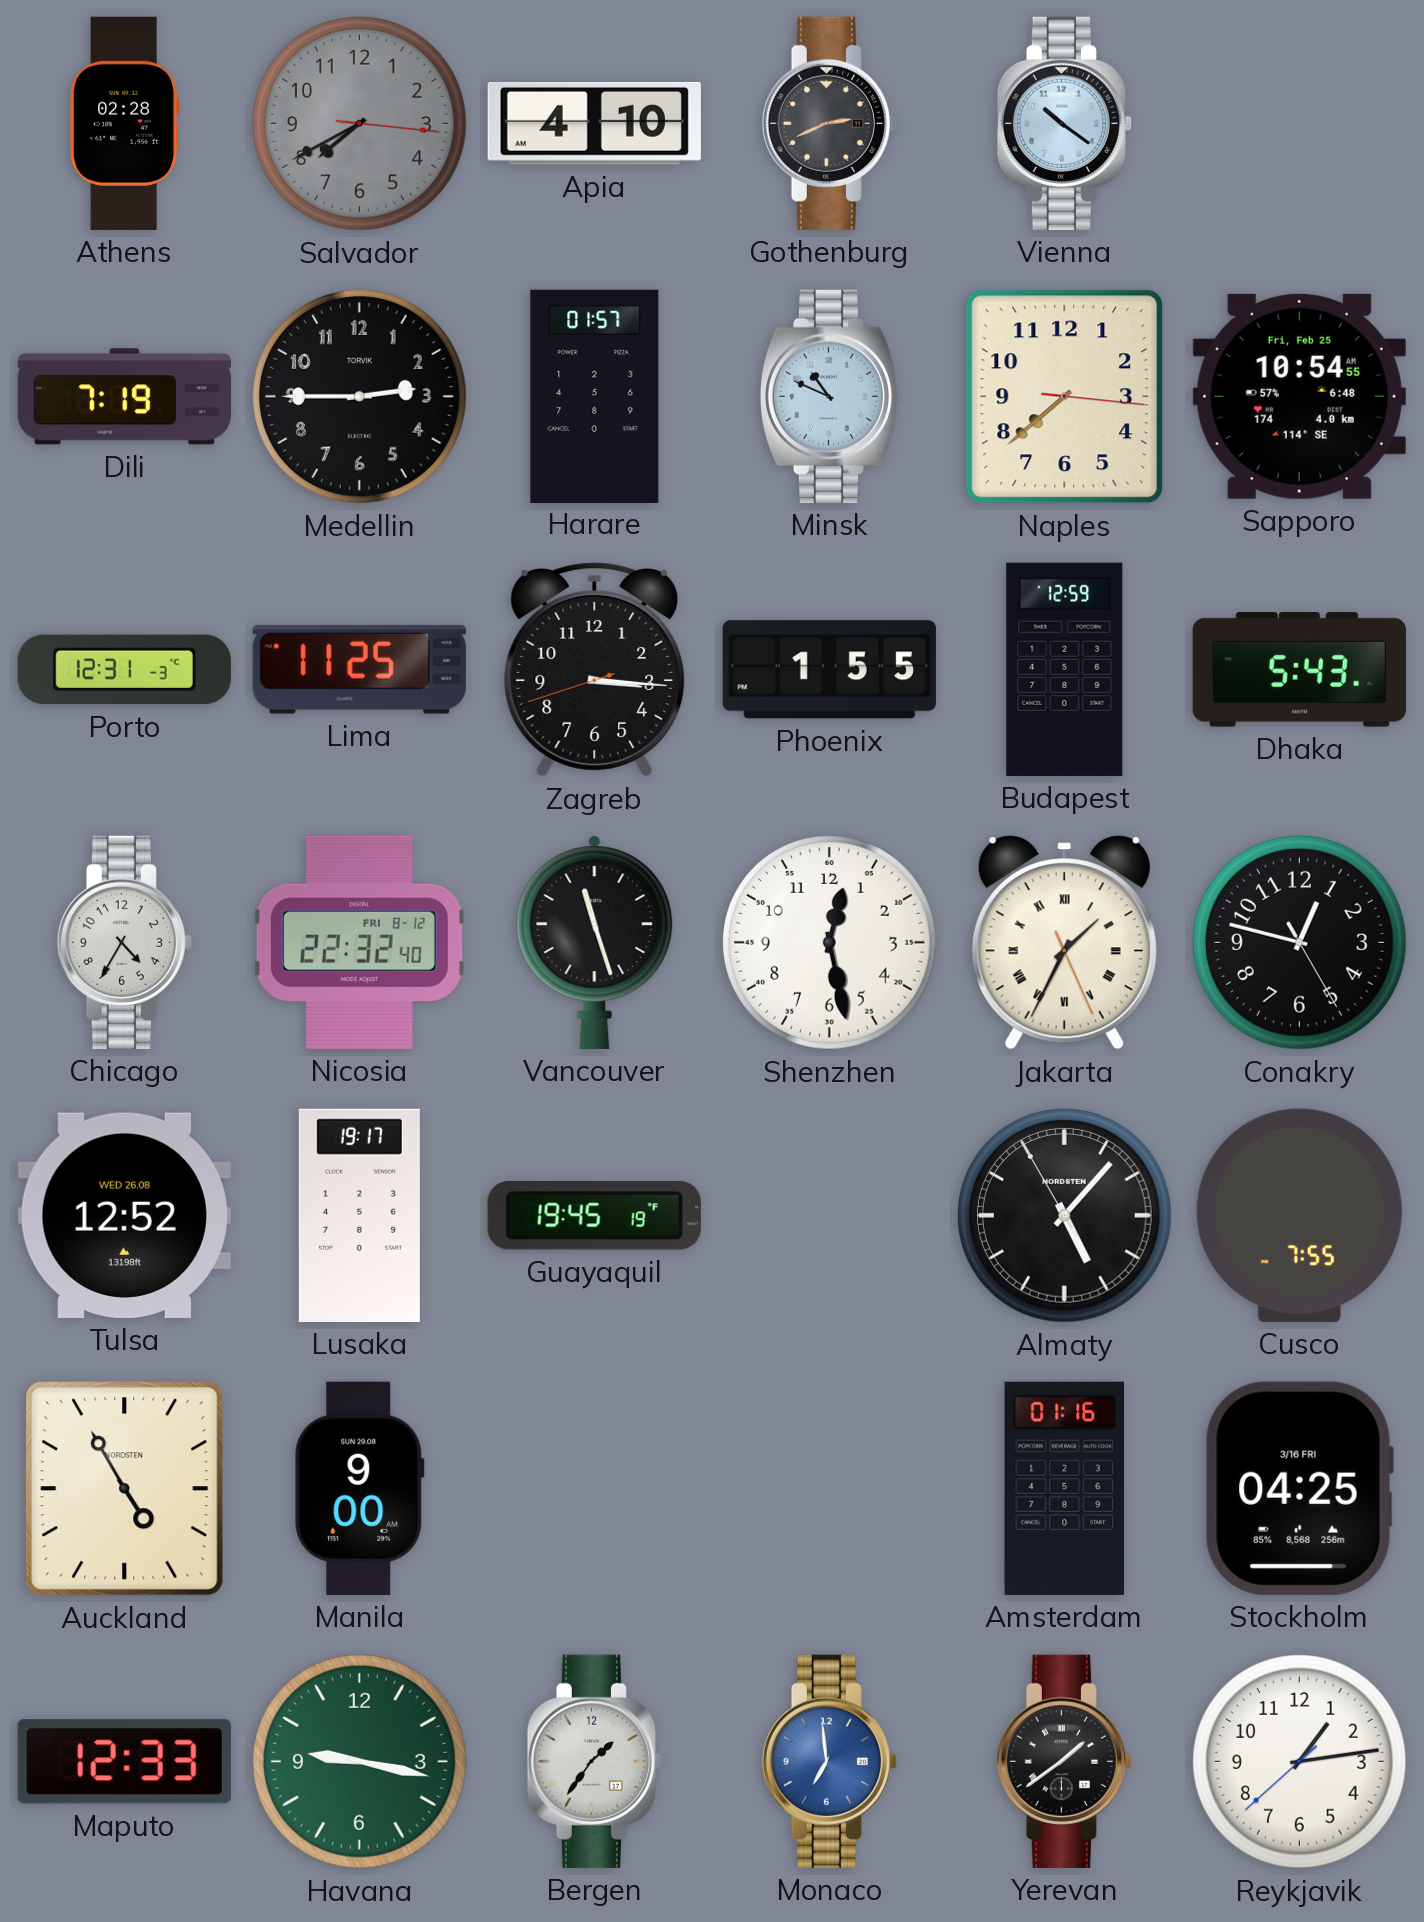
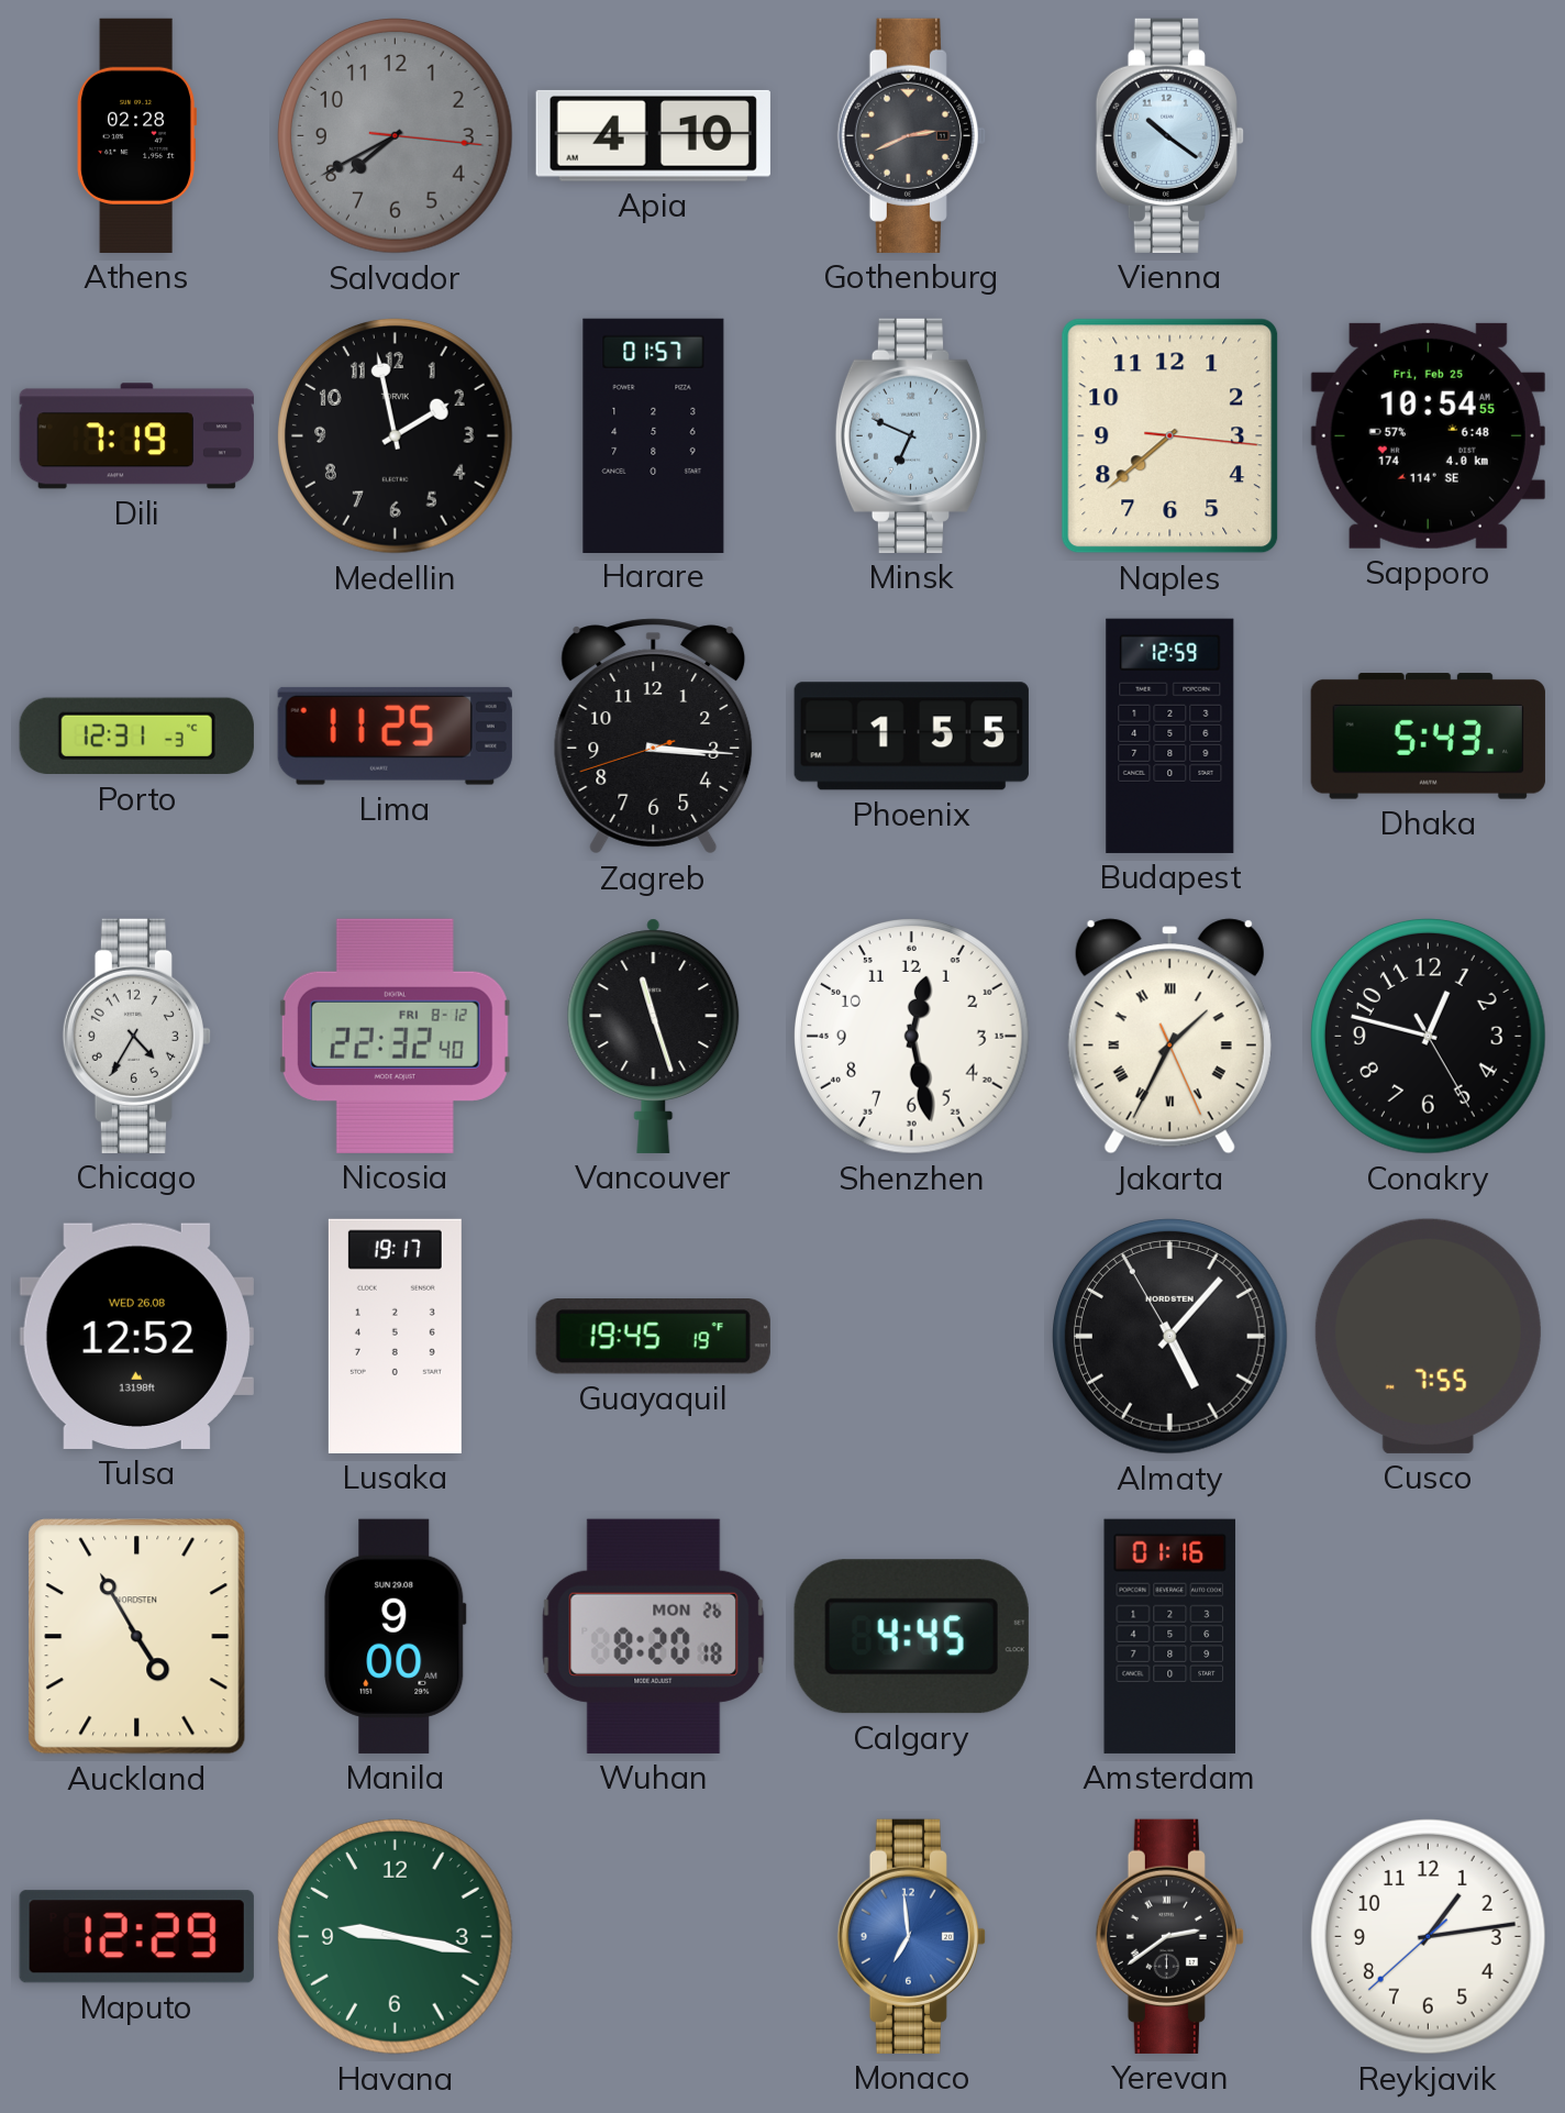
Medellin: 2:45 -> 1:58 (396, 436)
Minsk: 10:49 -> 6:49 (912, 435)
Wuhan: none -> 8:20 (654, 1636)
Calgary: none -> 4:45 (911, 1637)
Stockholm: 04:25 -> none (1299, 1488)
Maputo: 12:33 -> 12:29 (136, 1937)
Bergen: 1:36 -> none (594, 1761)
Yerevan: 1:39 -> 2:39 (1169, 1936)
